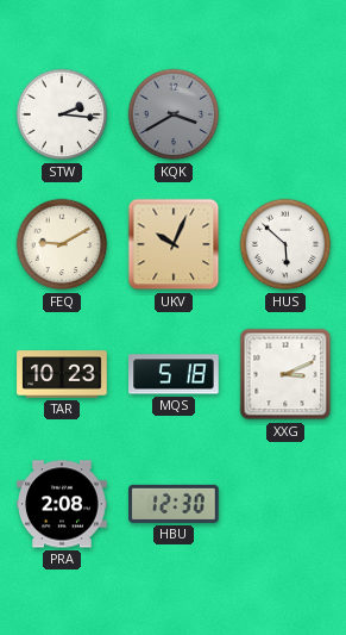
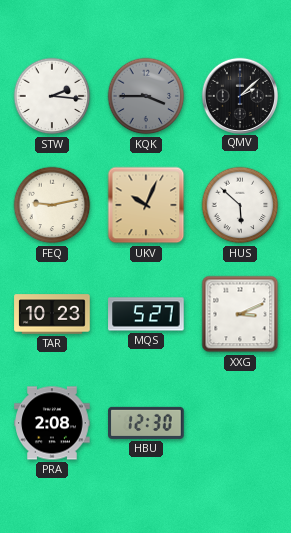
KQK: 3:40 -> 3:45 (146, 96)
QMV: none -> 2:08 (239, 95)
FEQ: 9:10 -> 9:13 (52, 205)
MQS: 5:18 -> 5:27 (146, 314)
